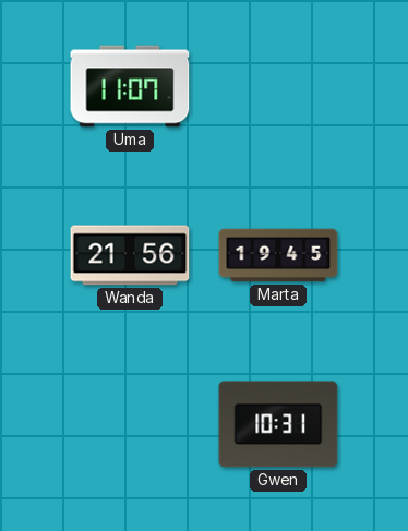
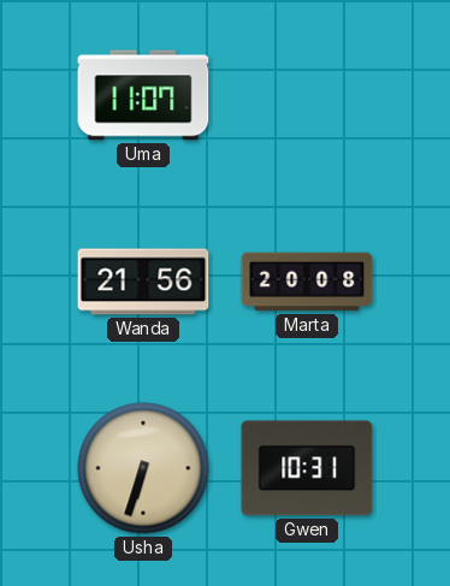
Marta: 19:45 -> 20:08 (307, 282)
Usha: none -> 6:33 (143, 468)
